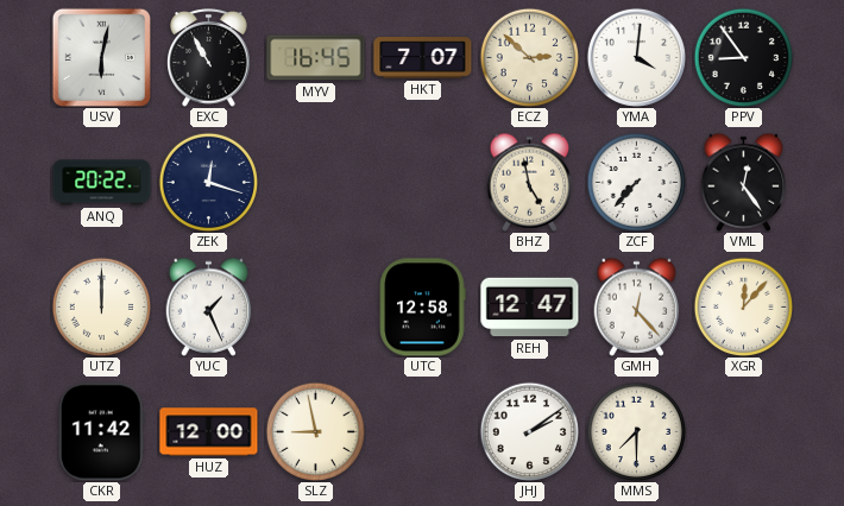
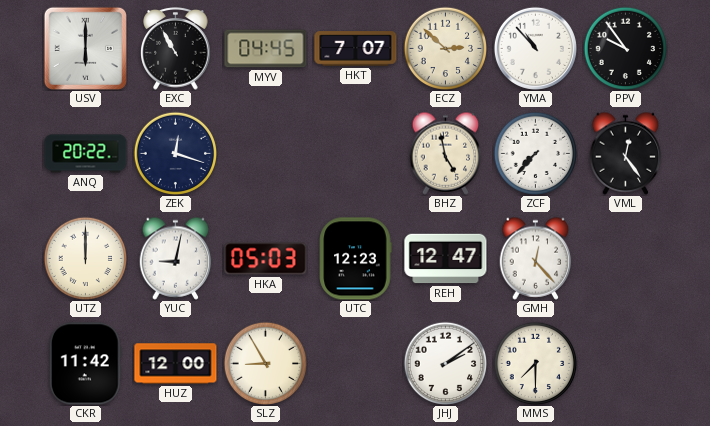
USV: 6:02 -> 6:00 (85, 48)
MYV: 16:45 -> 04:45 (266, 49)
YMA: 4:01 -> 10:53 (535, 48)
PPV: 8:54 -> 9:54 (625, 48)
YUC: 1:26 -> 9:02 (176, 258)
HKA: none -> 05:03 (266, 259)
UTC: 12:58 -> 12:23 (355, 259)
XGR: 12:07 -> none (743, 306)
SLZ: 8:58 -> 8:55 (265, 363)
